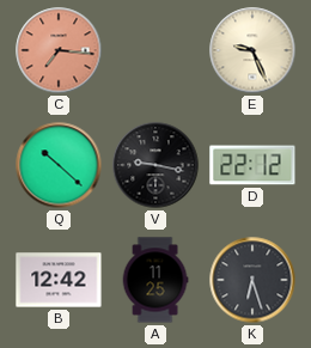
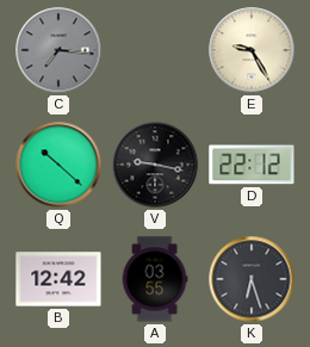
C dial: salmon -> grey (58, 50)
E: 9:26 -> 9:25 (252, 50)
A: 11:25 -> 03:55 (155, 279)
